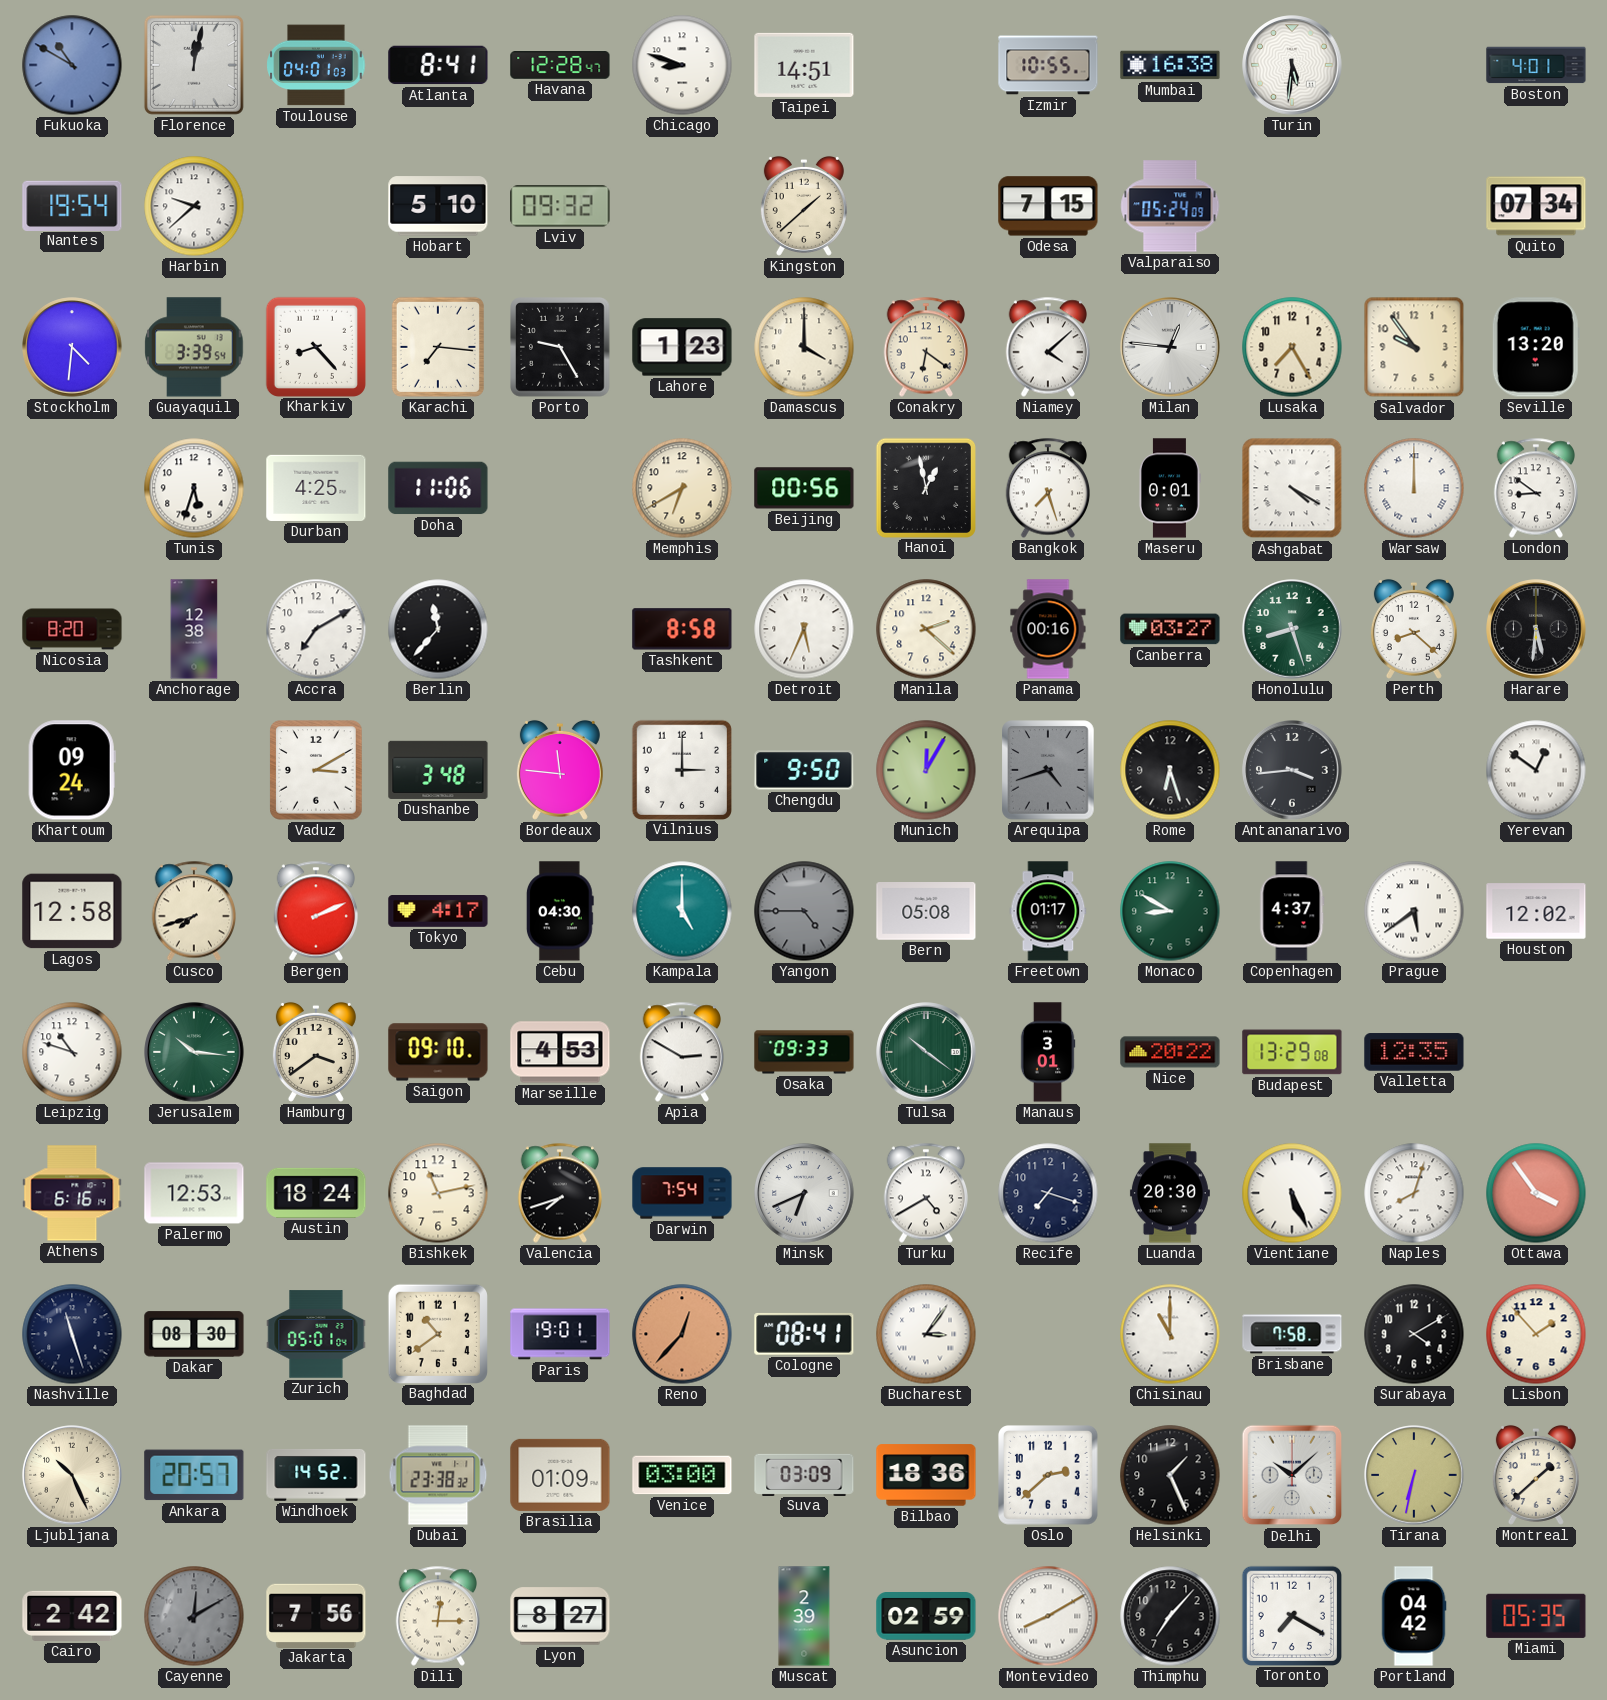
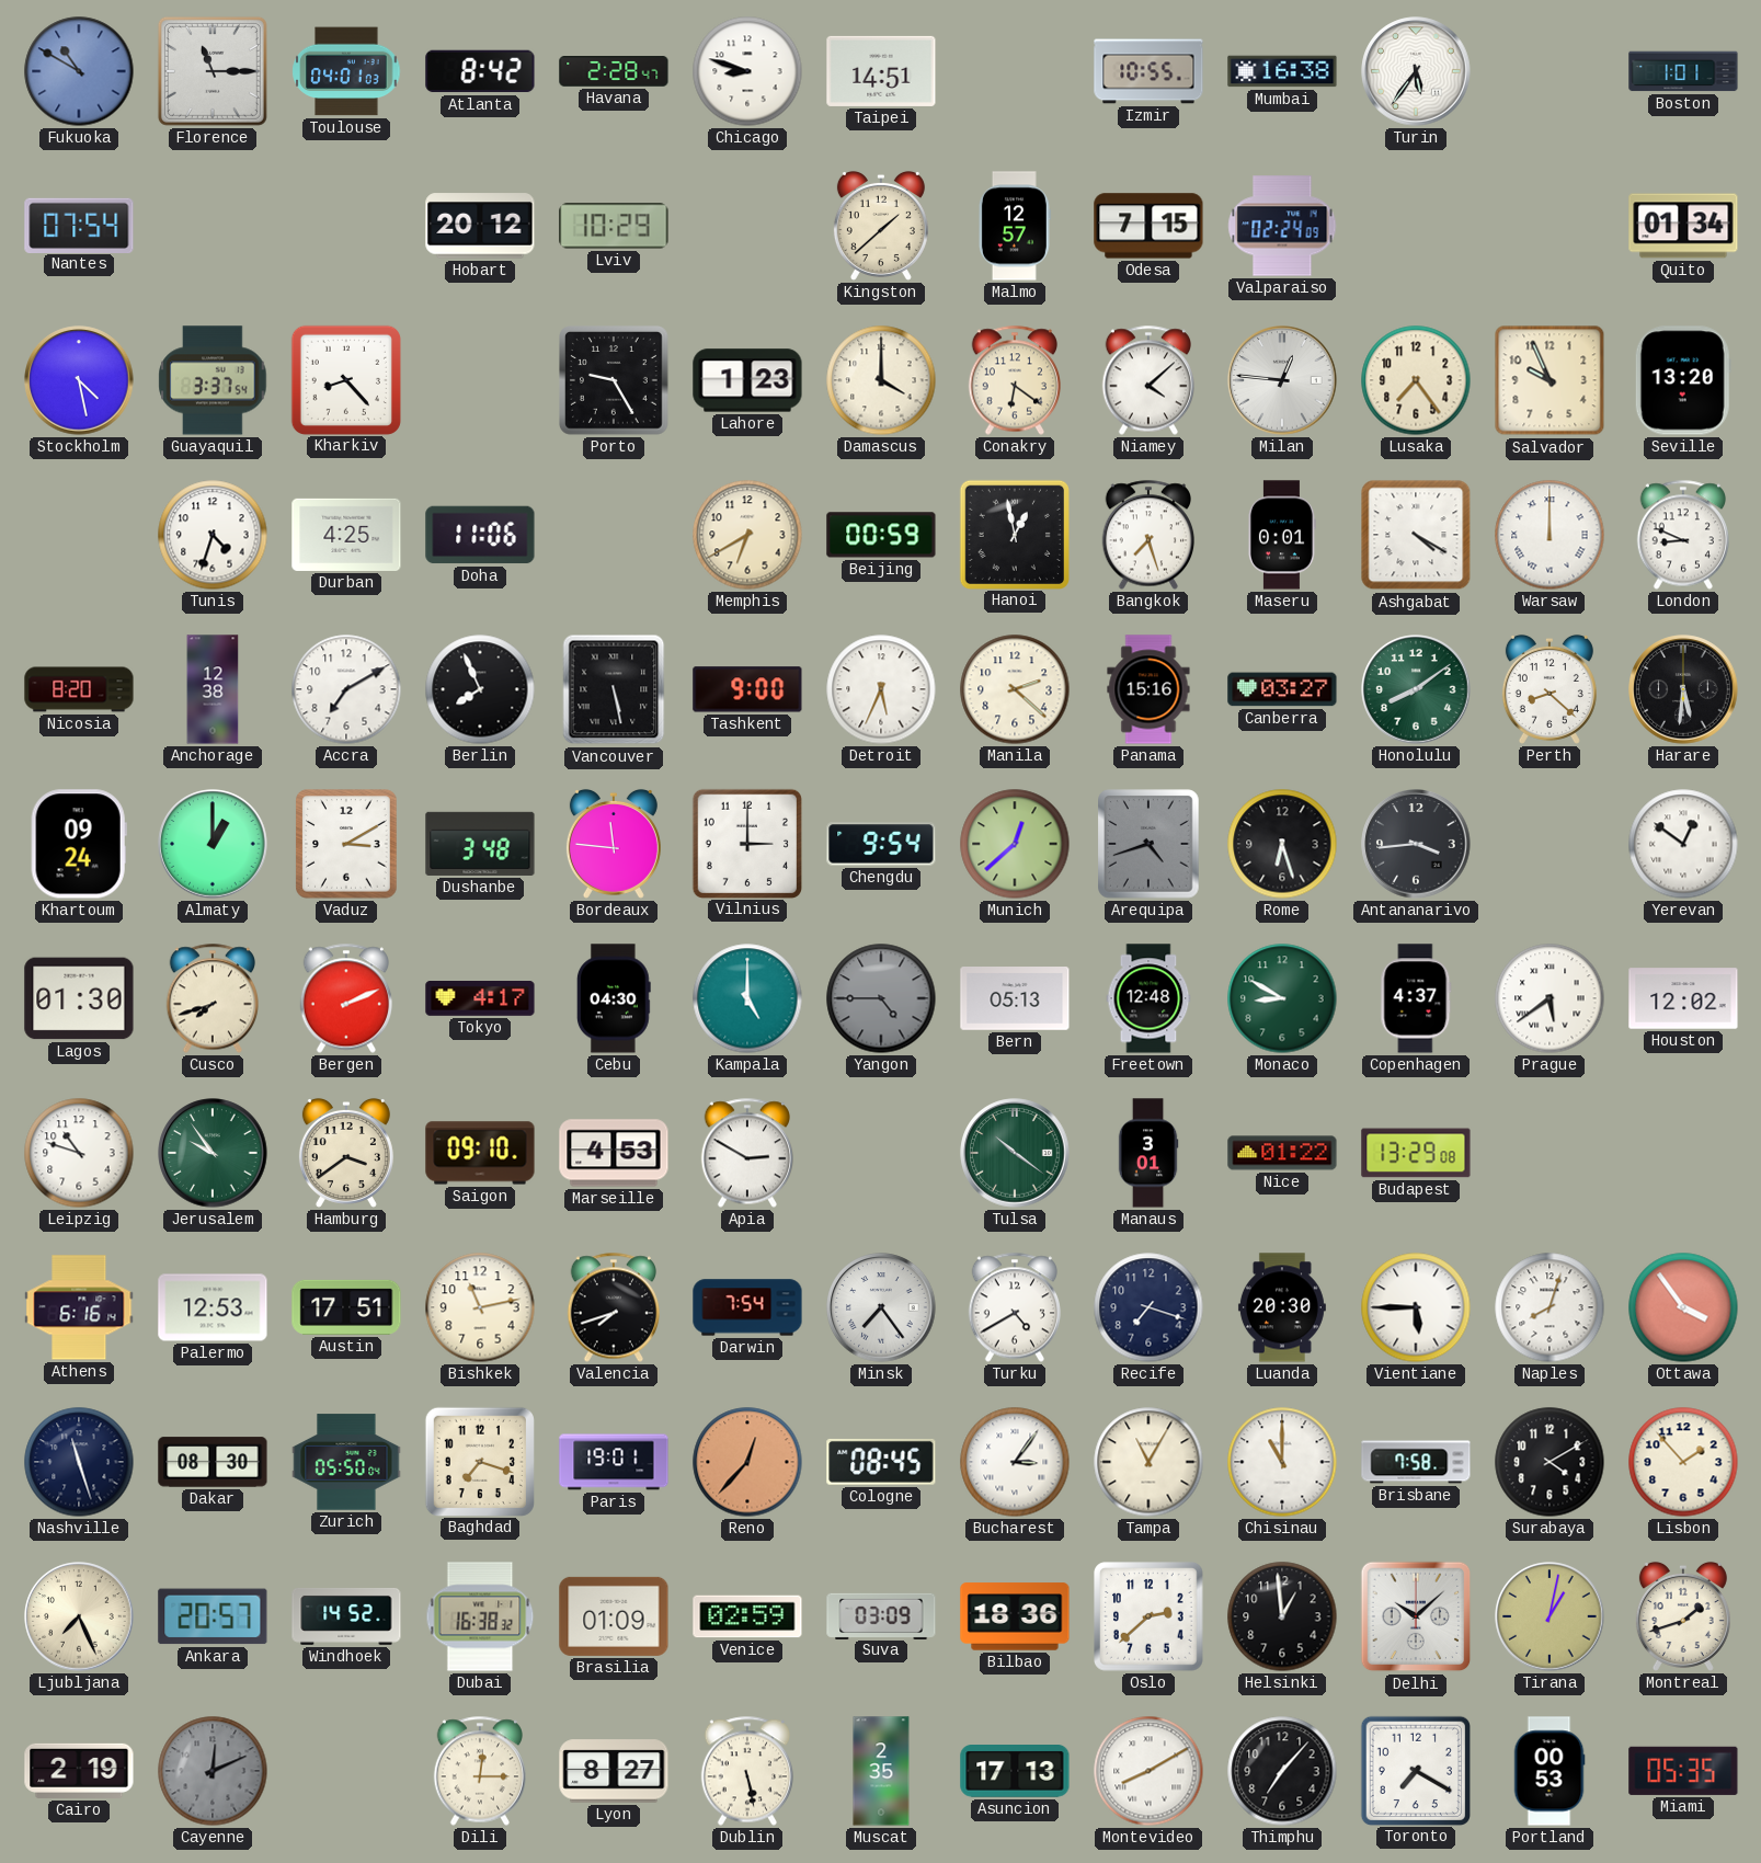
Florence: 12:02 -> 11:15 (213, 71)
Atlanta: 8:41 -> 8:42 (480, 71)
Havana: 12:28 -> 2:28 (614, 71)
Turin: 5:31 -> 5:36 (1416, 71)
Boston: 4:01 -> 1:01 (1683, 71)
Nantes: 19:54 -> 07:54 (79, 225)
Harbin: 9:38 -> none (194, 206)
Hobart: 5:10 -> 20:12 (480, 226)
Lviv: 09:32 -> 10:29 (614, 226)
Malmo: none -> 12:57 (1015, 226)
Valparaiso: 05:24 -> 02:24 (1282, 226)
Quito: 07:34 -> 01:34 (1683, 226)
Stockholm: 4:31 -> 4:28 (79, 380)
Guayaquil: 3:39 -> 3:37 (213, 380)
Karachi: 7:16 -> none (438, 347)
Lusaka: 7:25 -> 7:24 (1416, 380)
Salvador: 9:54 -> 9:56 (1550, 380)
Tunis: 5:33 -> 4:33 (213, 535)
Beijing: 00:56 -> 00:59 (881, 535)
London: 8:51 -> 8:49 (1682, 535)
Berlin: 11:37 -> 7:56 (480, 689)
Vancouver: none -> 5:28 (614, 689)
Tashkent: 8:58 -> 9:00 (747, 689)
Panama: 00:16 -> 15:16 (1148, 689)
Honolulu: 8:27 -> 8:09 (1416, 689)
Almaty: none -> 1:00 (213, 844)
Chengdu: 9:50 -> 9:54 (881, 844)
Munich: 12:05 -> 12:38 (1015, 844)
Lagos: 12:58 -> 01:30 (79, 998)
Bern: 05:08 -> 05:13 (1015, 999)
Freetown: 01:17 -> 12:48 (1148, 998)
Jerusalem: 10:16 -> 9:54 (213, 1153)
Osaka: 09:33 -> none (804, 1052)
Nice: 20:22 -> 01:22 (1282, 1153)
Valletta: 12:35 -> none (1414, 1052)
Austin: 18:24 -> 17:51 (346, 1307)
Minsk: 6:41 -> 7:24 (881, 1307)
Vientiane: 5:26 -> 5:45 (1416, 1307)
Zurich: 05:01 -> 05:50 (346, 1462)
Baghdad: 10:39 -> 7:18 (479, 1461)
Cologne: 08:41 -> 08:45 (881, 1462)
Tampa: none -> 11:05 (1148, 1462)
Ljubljana: 10:26 -> 7:26 (79, 1616)
Dubai: 23:38 -> 16:38 (480, 1616)
Venice: 03:00 -> 02:59 (747, 1616)
Helsinki: 1:26 -> 12:59 (1282, 1616)
Tirana: 6:32 -> 1:02 (1550, 1616)
Montreal: 1:38 -> 1:42 (1683, 1616)
Cairo: 2:42 -> 2:19 (79, 1771)
Cayenne: 12:10 -> 12:11 (213, 1771)
Jakarta: 7:56 -> none (316, 1615)
Dublin: none -> 5:28 (746, 1771)
Muscat: 2:39 -> 2:35 (881, 1771)
Asuncion: 02:59 -> 17:13 (1015, 1772)
Portland: 04:42 -> 00:53 (1550, 1771)
